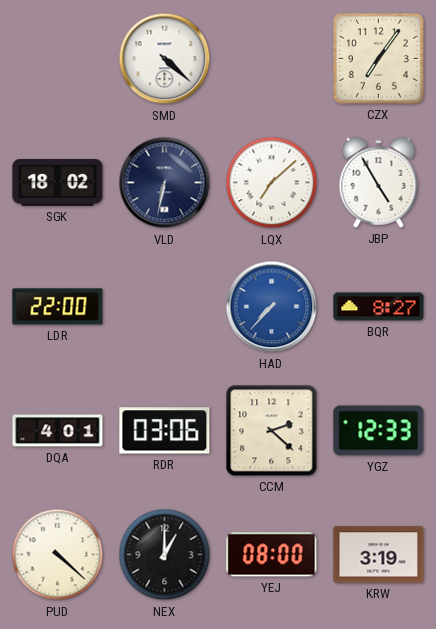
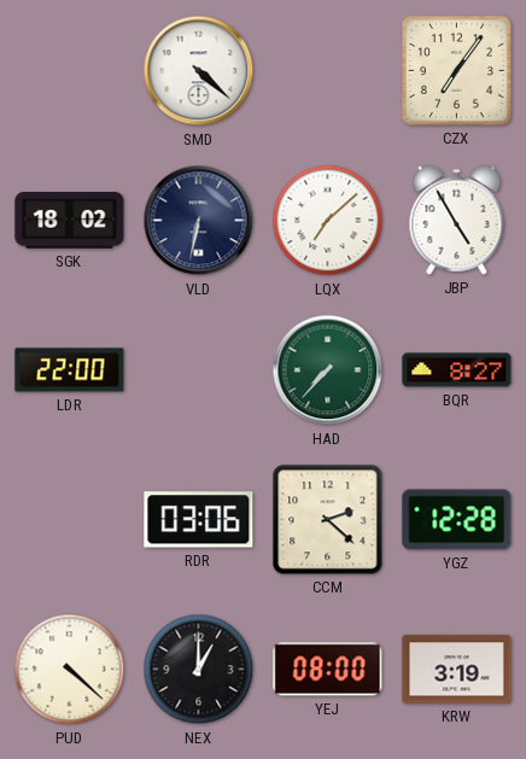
HAD dial: blue -> green (328, 370)
DQA: 4:01 -> none (58, 431)
YGZ: 12:33 -> 12:28 (457, 520)
